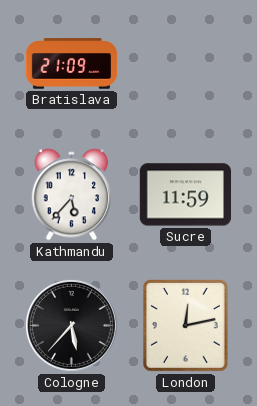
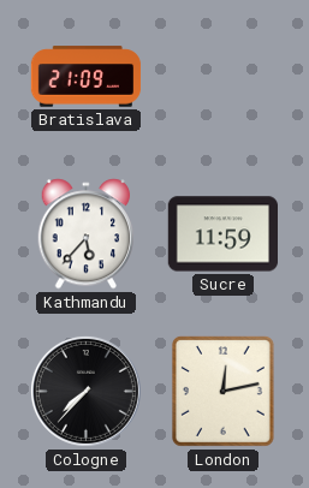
Cologne: 5:37 -> 7:37 (85, 391)
